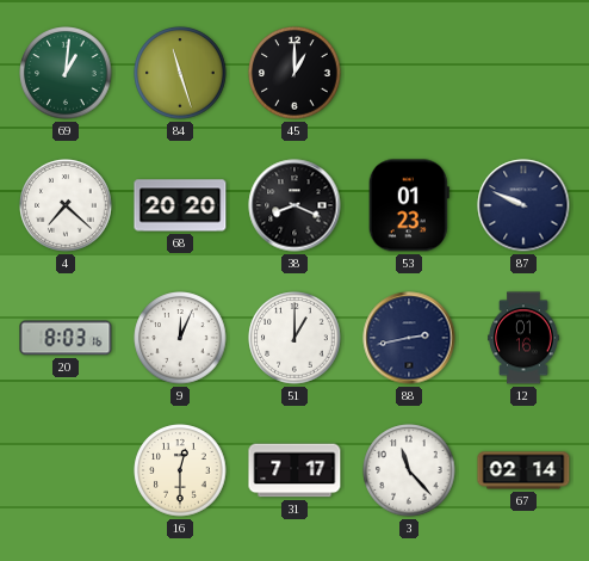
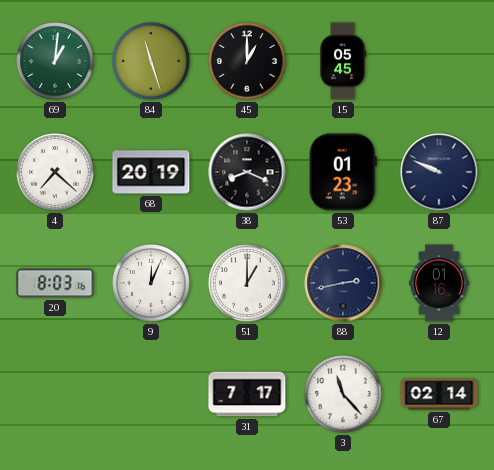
15: none -> 05:45 (344, 61)
68: 20:20 -> 20:19 (151, 172)
16: 12:30 -> none (180, 470)
